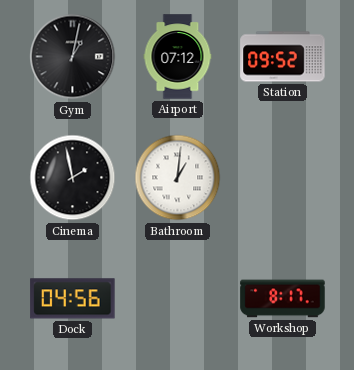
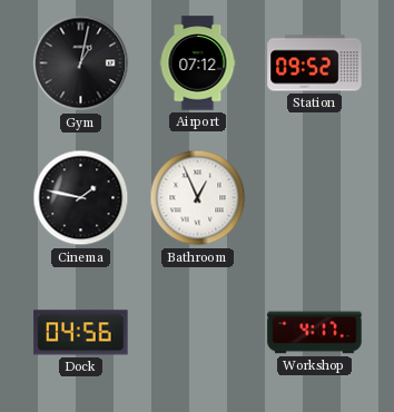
Cinema: 1:58 -> 1:47 (81, 198)
Bathroom: 1:01 -> 12:56 (198, 198)
Workshop: 8:17 -> 4:17 (315, 333)
